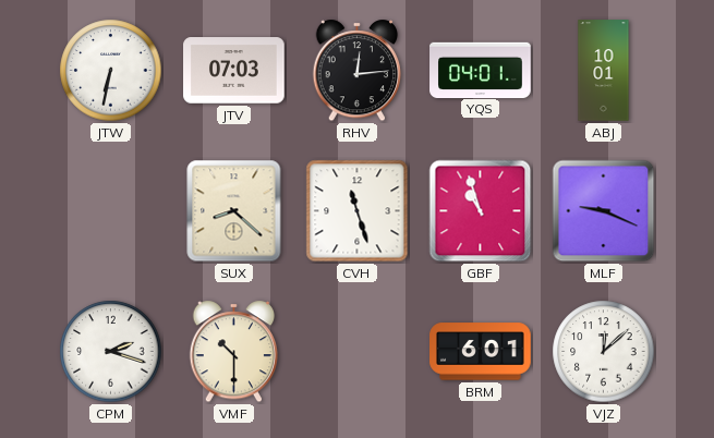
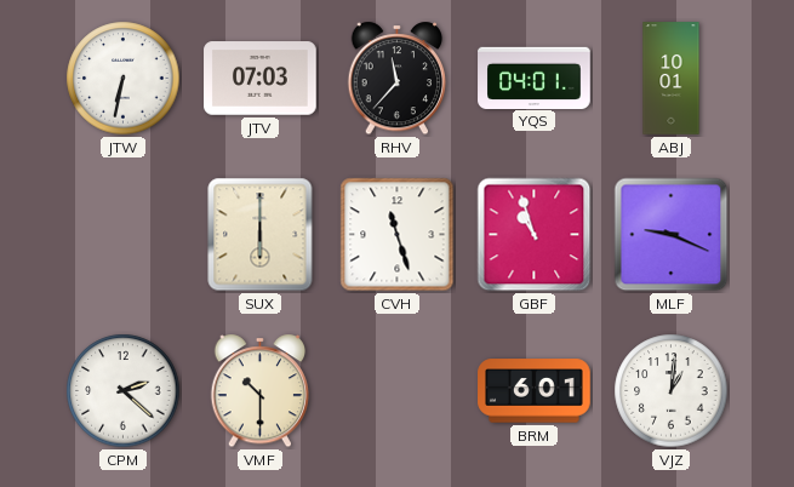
RHV: 12:14 -> 11:37 (398, 79)
SUX: 8:22 -> 6:00 (261, 235)
CPM: 2:18 -> 2:22 (124, 391)
VJZ: 12:08 -> 1:01 (672, 391)
